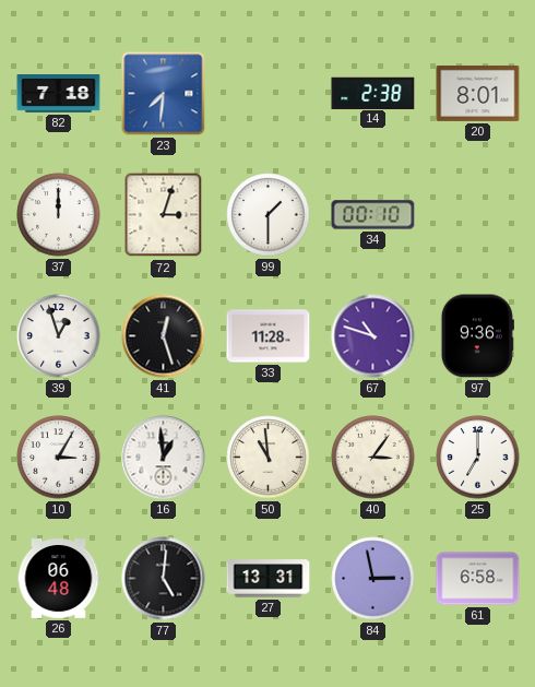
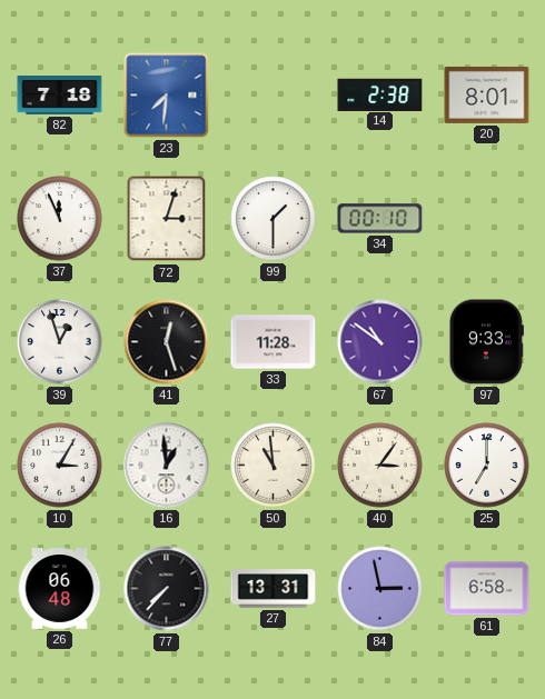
37: 12:00 -> 11:56 (60, 219)
67: 10:48 -> 10:51 (380, 342)
97: 9:36 -> 9:33 (486, 342)
77: 5:01 -> 7:37 (167, 589)
